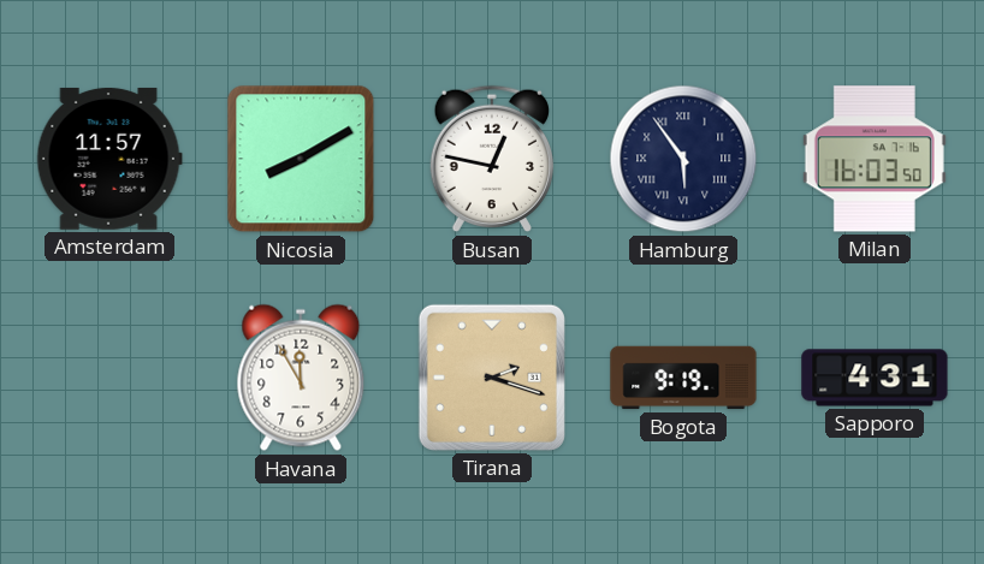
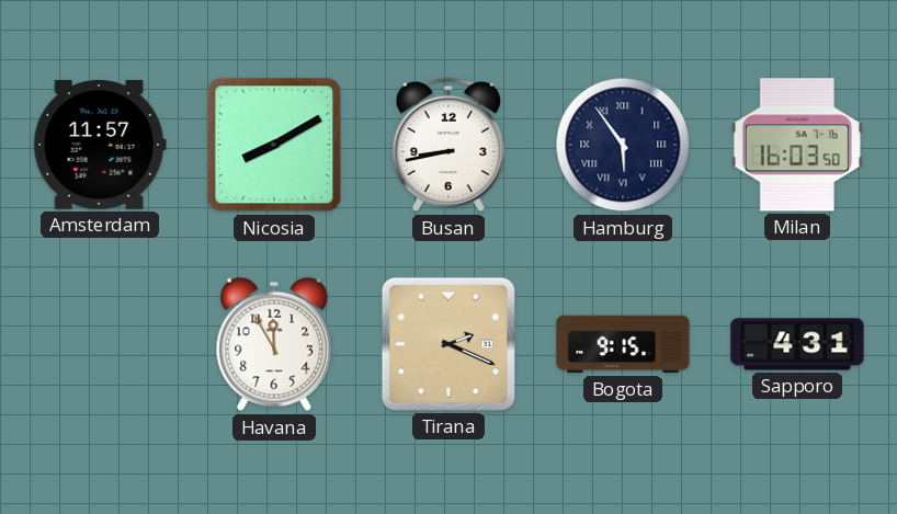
Busan: 12:47 -> 8:43 (447, 145)
Tirana: 2:18 -> 2:19 (449, 344)
Bogota: 9:19 -> 9:15 (623, 344)
